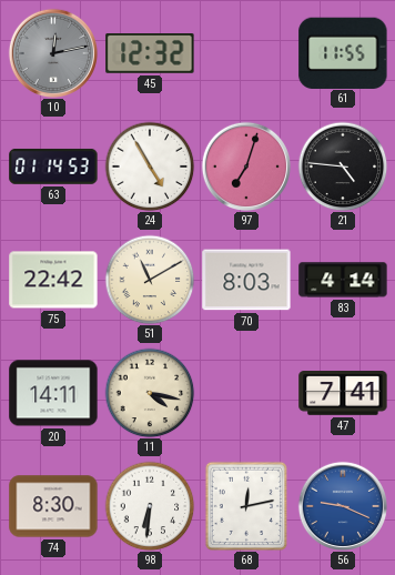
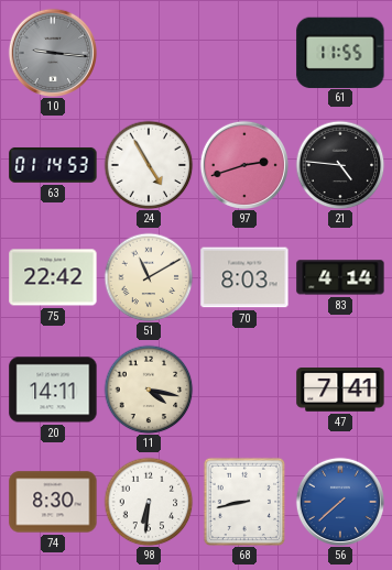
10: 12:13 -> 9:16 (52, 52)
45: 12:32 -> none (150, 54)
97: 7:03 -> 2:42 (243, 164)
68: 12:13 -> 8:43 (243, 501)
56: 9:19 -> 7:38 (339, 501)
